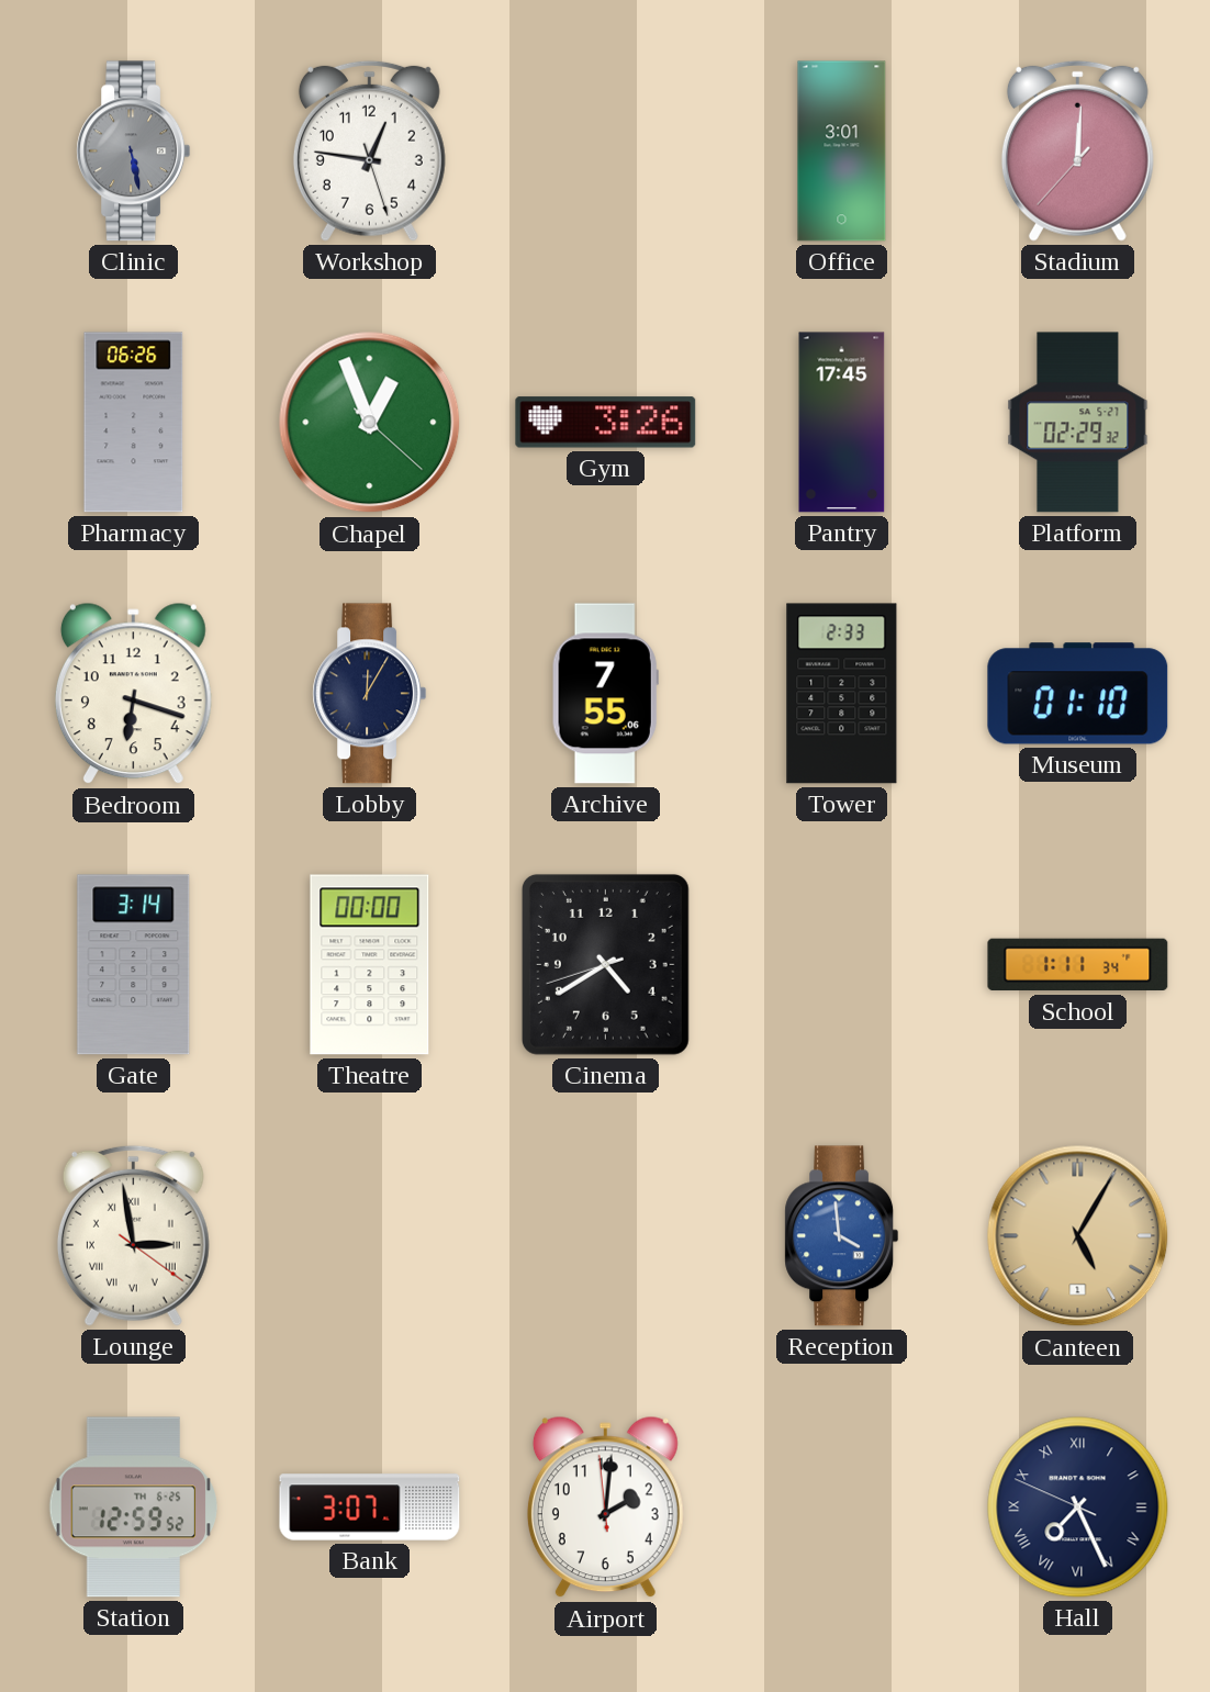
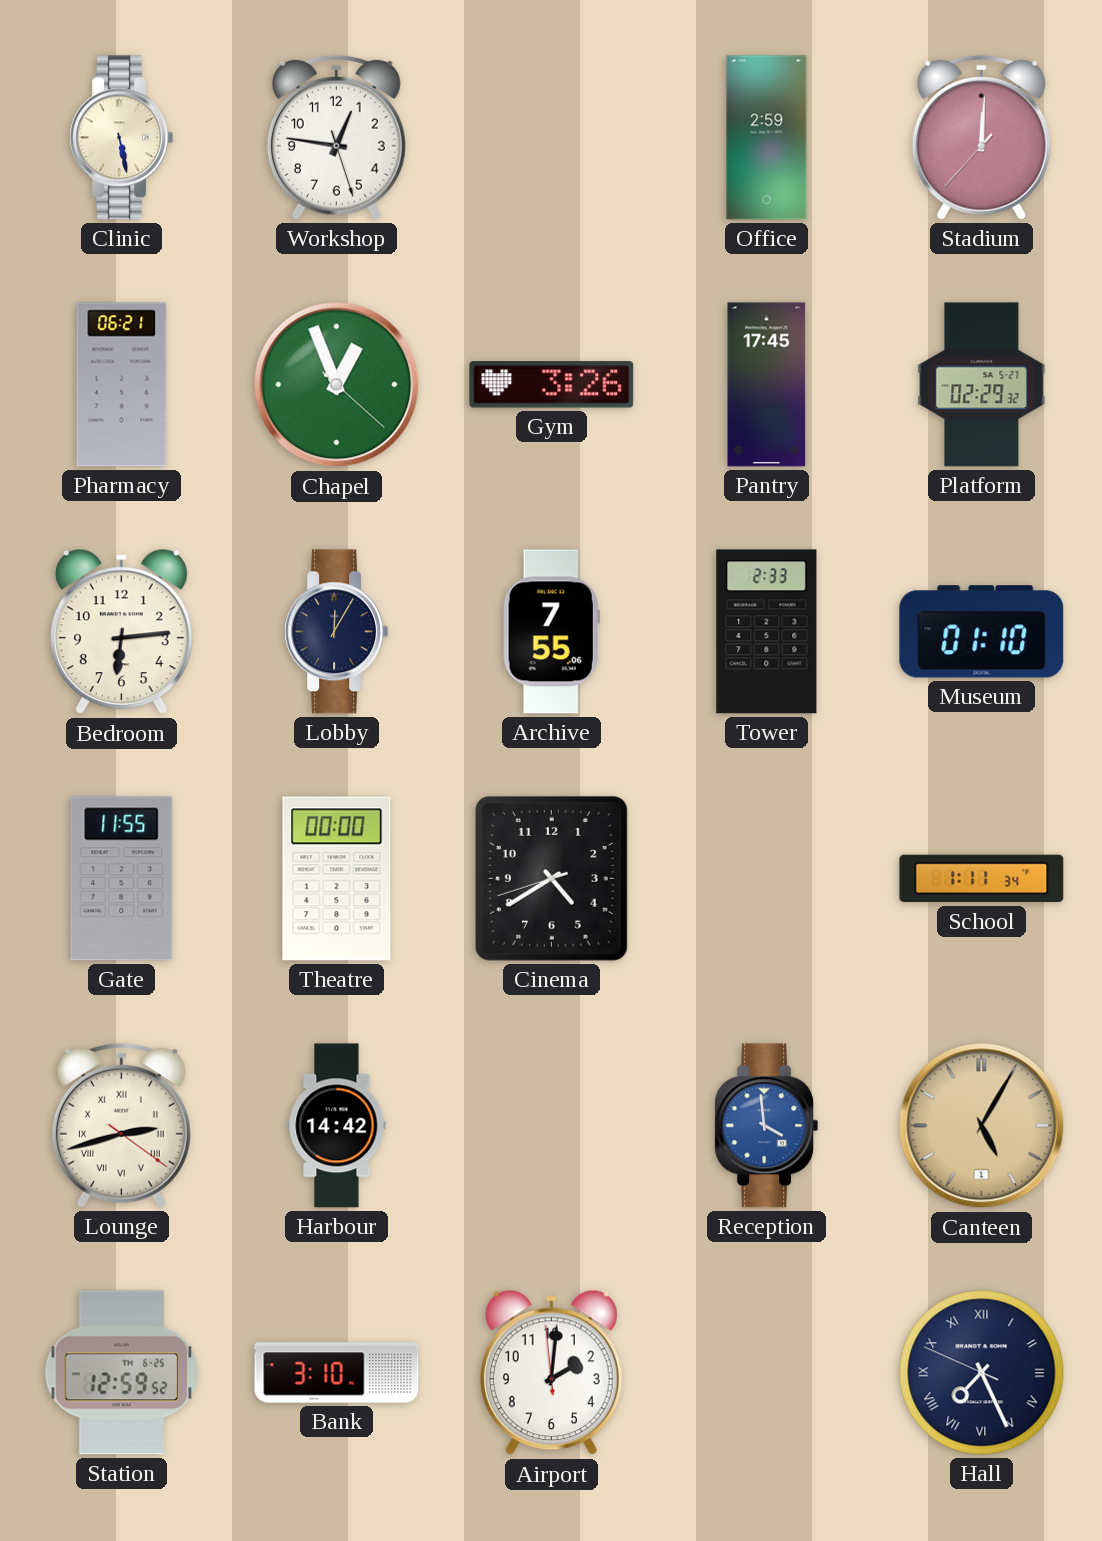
Clinic dial: grey -> cream (122, 138)
Office: 3:01 -> 2:59 (767, 138)
Pharmacy: 06:26 -> 06:21 (122, 385)
Bedroom: 6:18 -> 6:14 (121, 632)
Gate: 3:14 -> 11:55 (122, 879)
Lounge: 2:58 -> 2:42 (121, 1125)
Harbour: none -> 14:42 (337, 1126)
Bank: 3:07 -> 3:10 (337, 1373)
